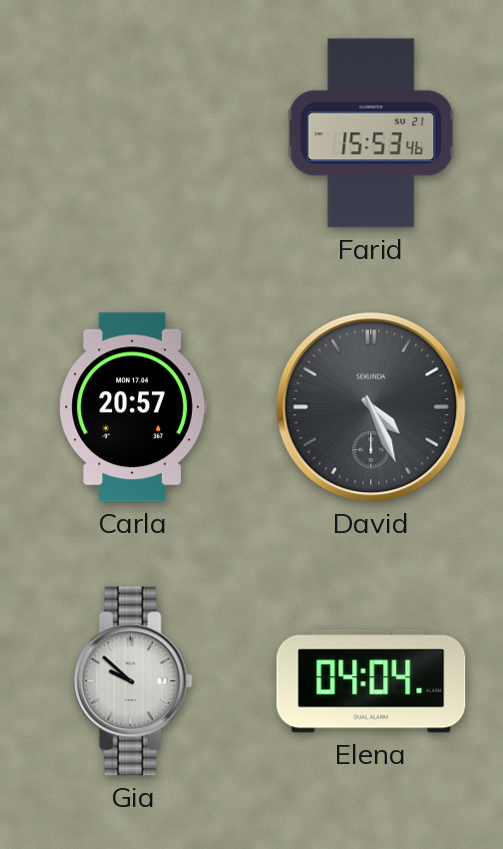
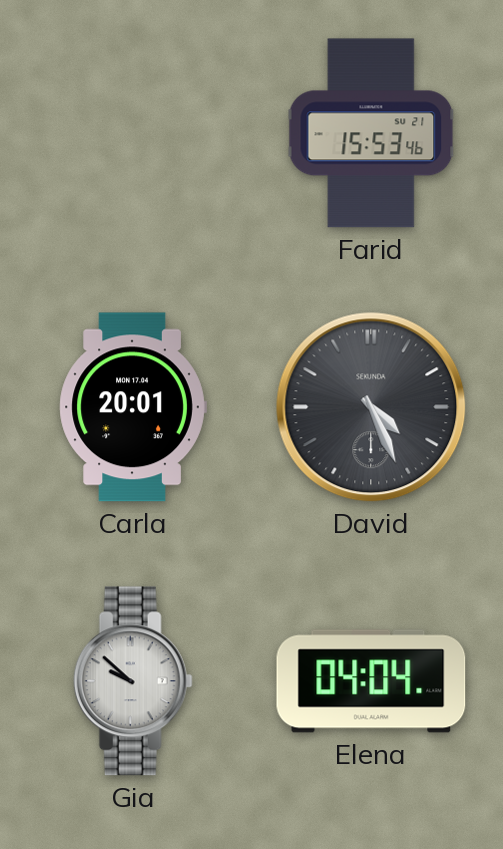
Carla: 20:57 -> 20:01 (133, 407)
